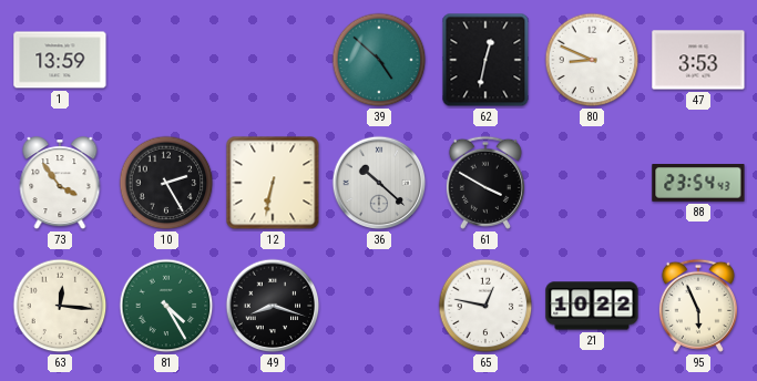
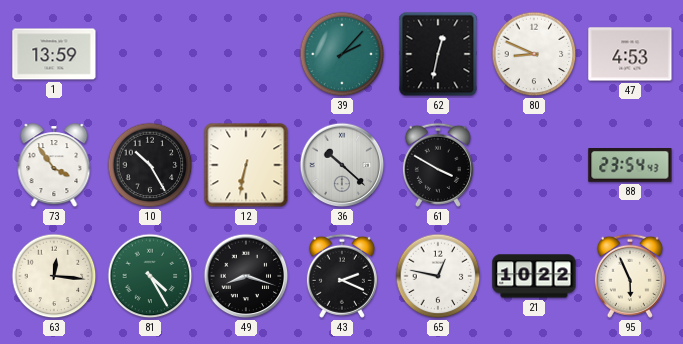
39: 4:52 -> 2:07 (342, 54)
47: 3:53 -> 4:53 (630, 54)
10: 2:25 -> 10:25 (150, 165)
43: none -> 2:19 (342, 276)
